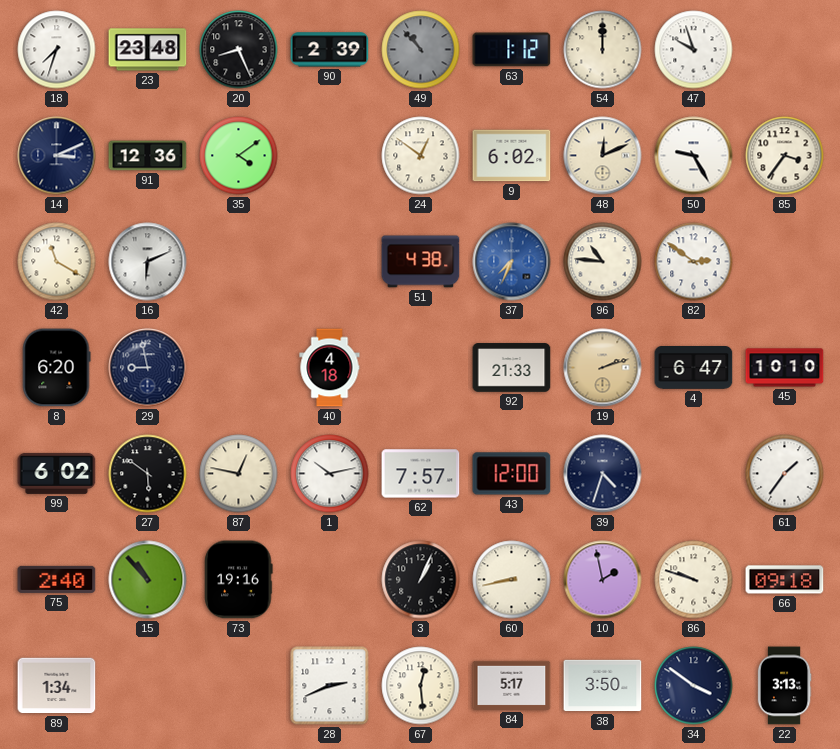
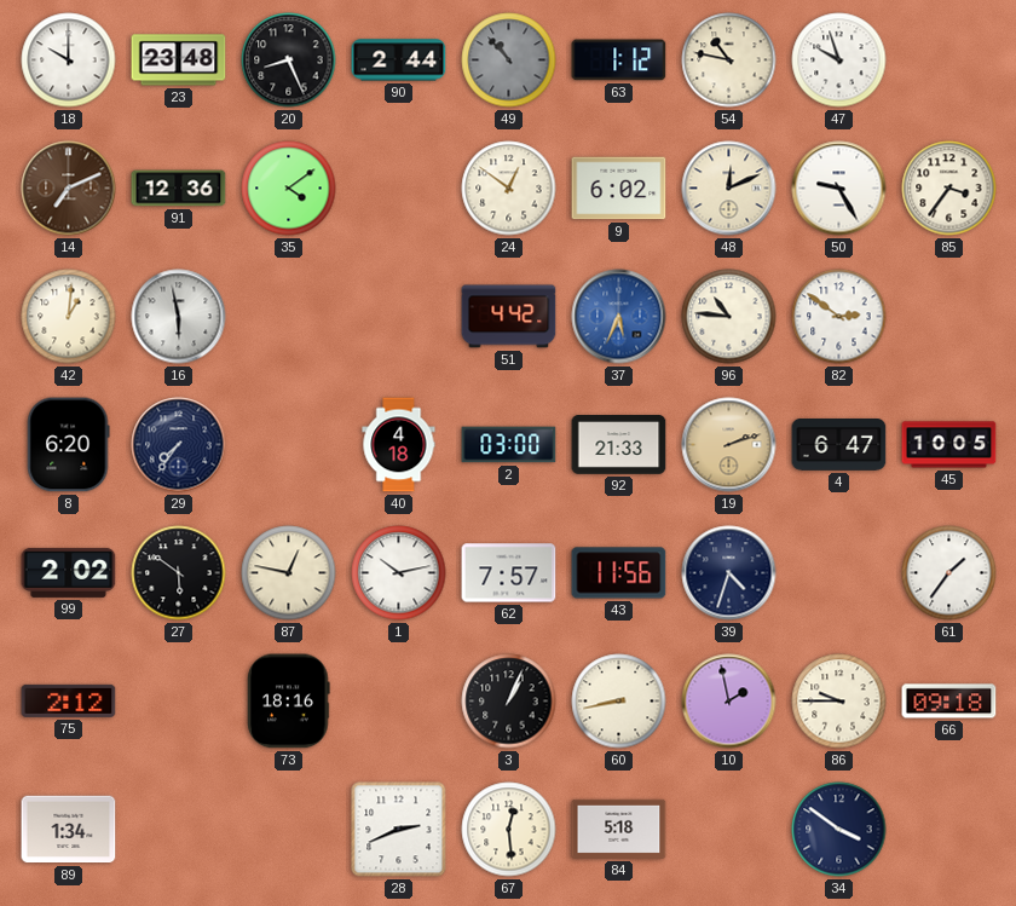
18: 7:33 -> 10:00 (69, 60)
90: 2:39 -> 2:44 (399, 60)
54: 12:00 -> 10:47 (729, 60)
14: 3:11 -> 7:11 (69, 189)
14 dial: navy -> brown (69, 189)
42: 11:20 -> 1:01 (69, 317)
16: 6:11 -> 5:58 (179, 317)
51: 4:38 -> 4:42 (509, 317)
37: 7:34 -> 5:34 (619, 317)
29: 8:58 -> 7:36 (179, 445)
2: none -> 03:00 (509, 445)
45: 10:10 -> 10:05 (949, 445)
99: 6:02 -> 2:02 (69, 572)
43: 12:00 -> 11:56 (619, 573)
75: 2:40 -> 2:12 (69, 700)
15: 10:53 -> none (148, 580)
73: 19:16 -> 18:16 (289, 702)
86: 9:48 -> 9:45 (839, 702)
84: 5:17 -> 5:18 (619, 829)
38: 3:50 -> none (603, 686)
22: 3:13 -> none (784, 686)
